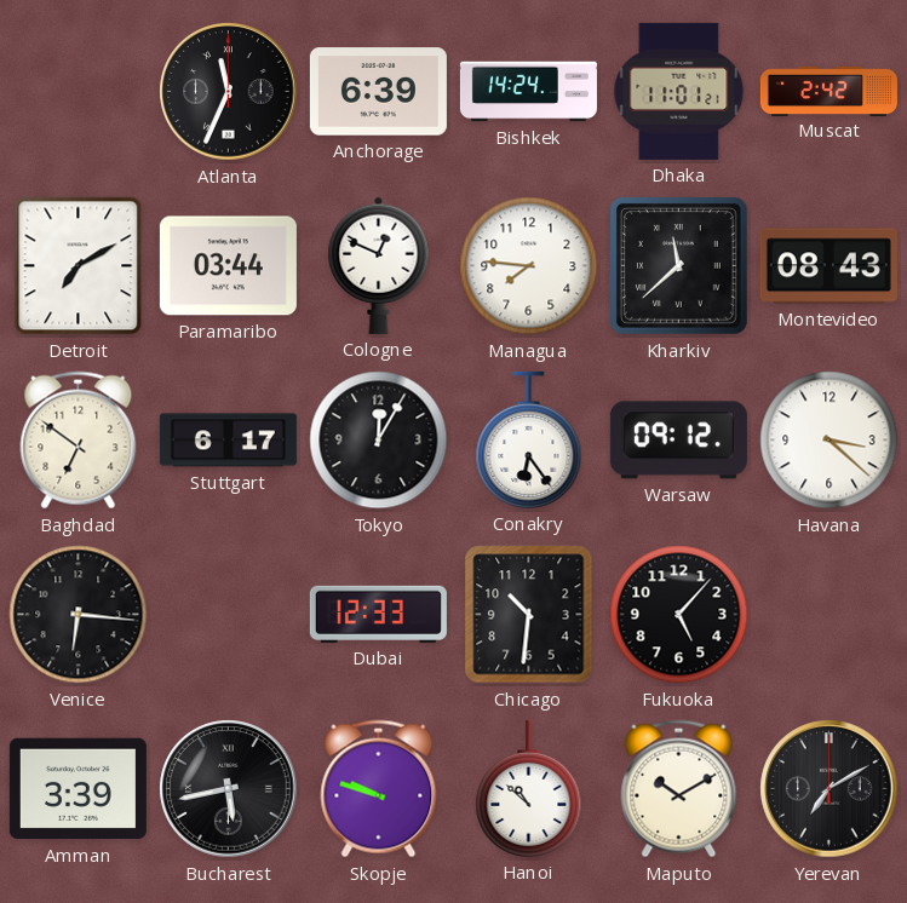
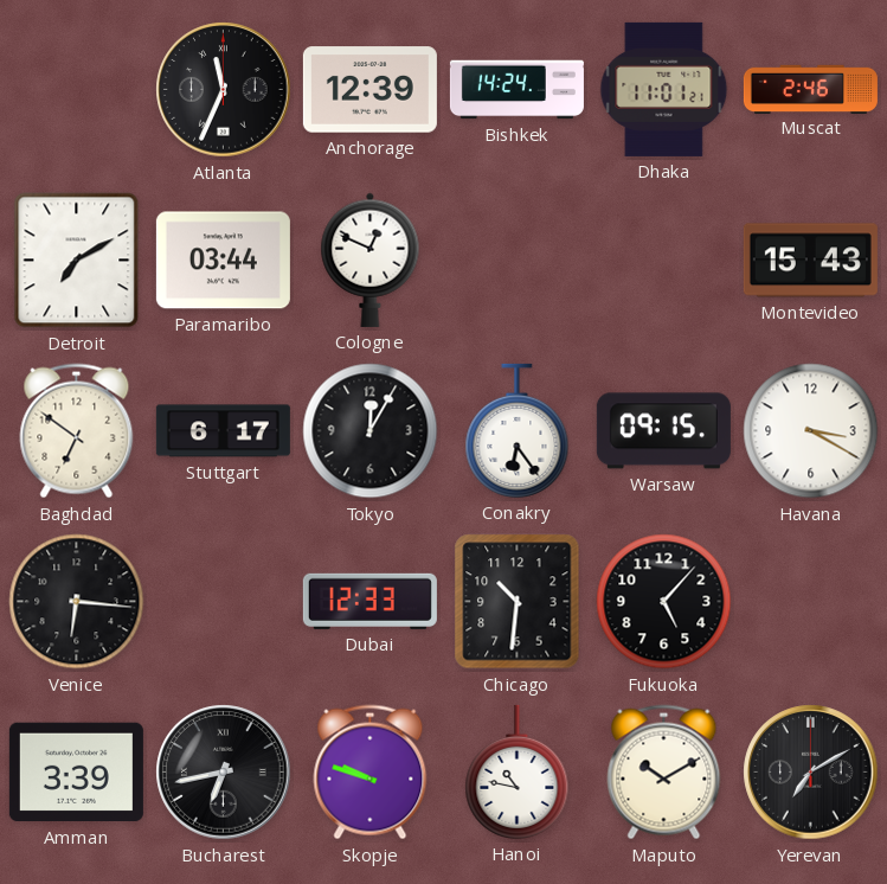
Anchorage: 6:39 -> 12:39 (369, 90)
Muscat: 2:42 -> 2:46 (810, 89)
Managua: 7:46 -> none (529, 266)
Kharkiv: 11:38 -> none (678, 265)
Montevideo: 08:43 -> 15:43 (810, 261)
Warsaw: 09:12 -> 09:15 (663, 431)
Havana: 3:22 -> 3:20 (811, 431)
Bucharest: 5:43 -> 6:43 (224, 773)
Hanoi: 10:52 -> 10:47 (518, 771)
